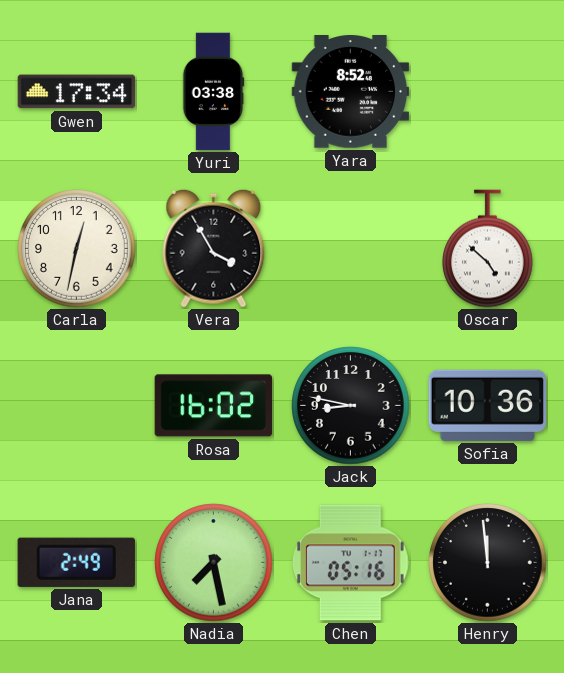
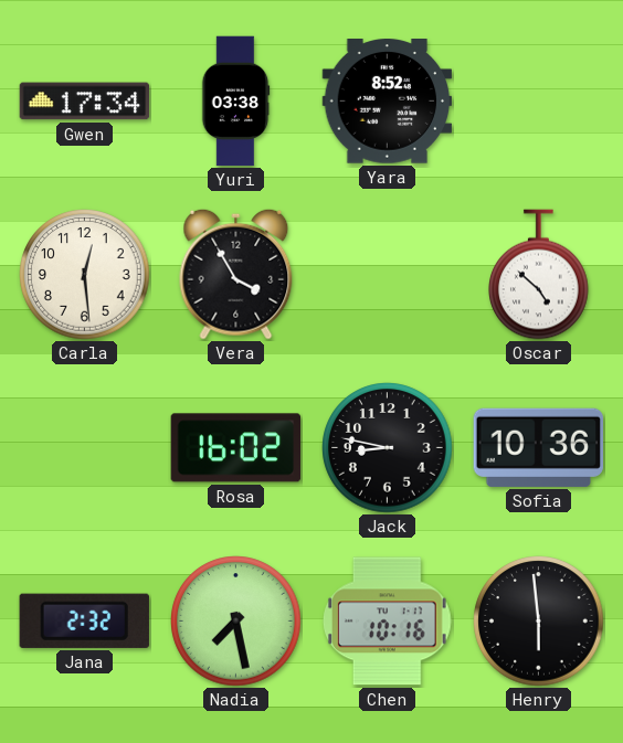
Carla: 12:32 -> 12:29 (85, 275)
Jana: 2:49 -> 2:32 (84, 620)
Chen: 05:16 -> 10:16 (388, 622)
Henry: 11:59 -> 5:59 (539, 622)
